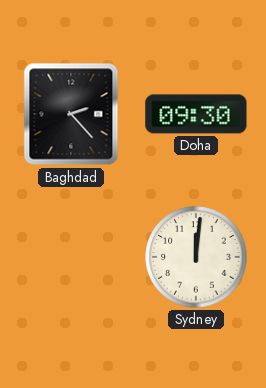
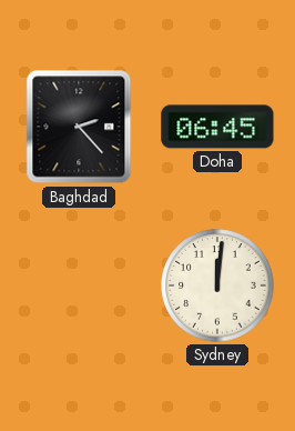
Doha: 09:30 -> 06:45 (217, 127)
